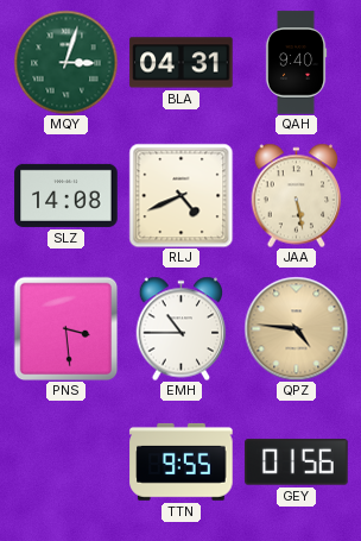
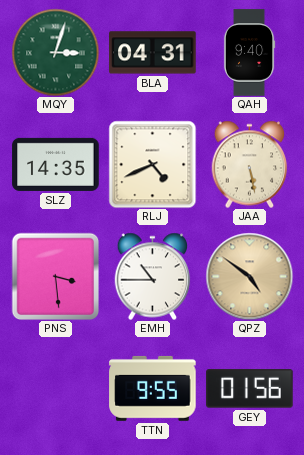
SLZ: 14:08 -> 14:35 (56, 164)
QPZ: 4:46 -> 4:51 (249, 276)
